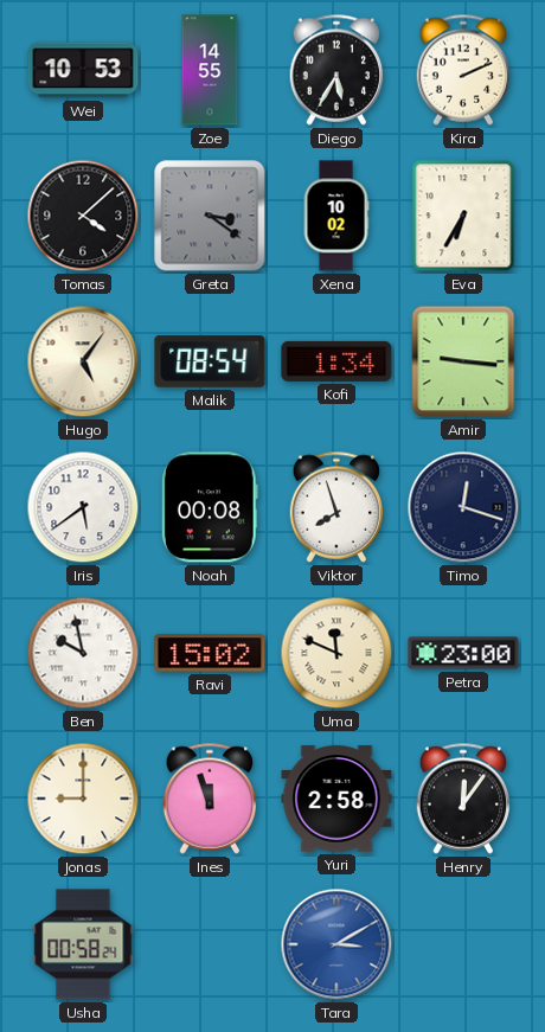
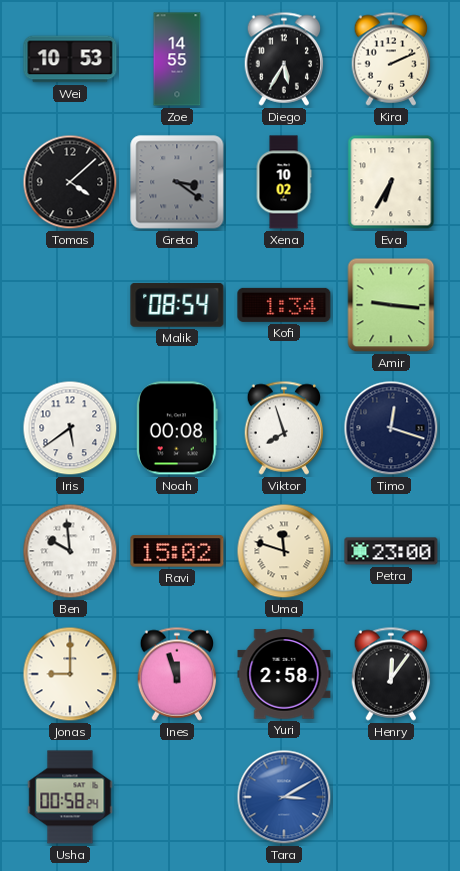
Hugo: 5:06 -> none (83, 361)
Ben: 9:58 -> 9:59 (70, 551)
Uma: 11:49 -> 11:48 (284, 551)
